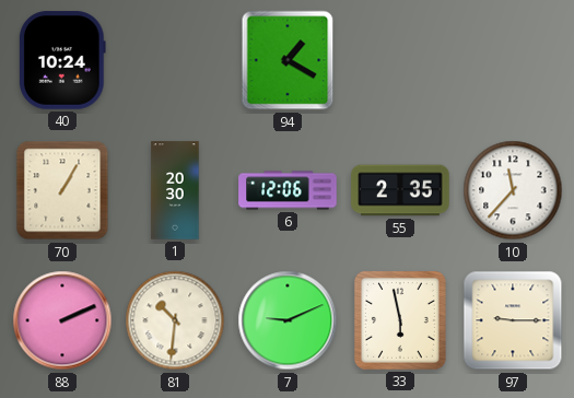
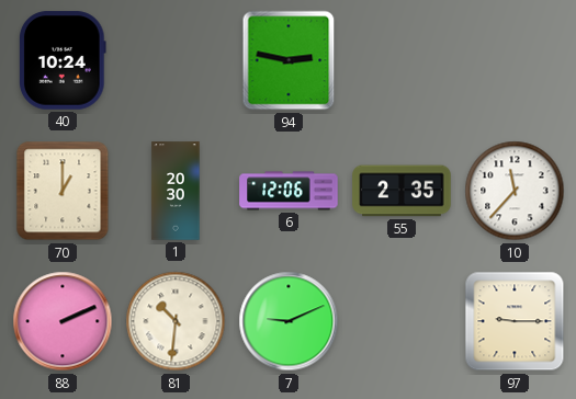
94: 1:20 -> 2:47 (289, 60)
70: 1:05 -> 1:00 (63, 191)
33: 5:58 -> none (400, 320)
